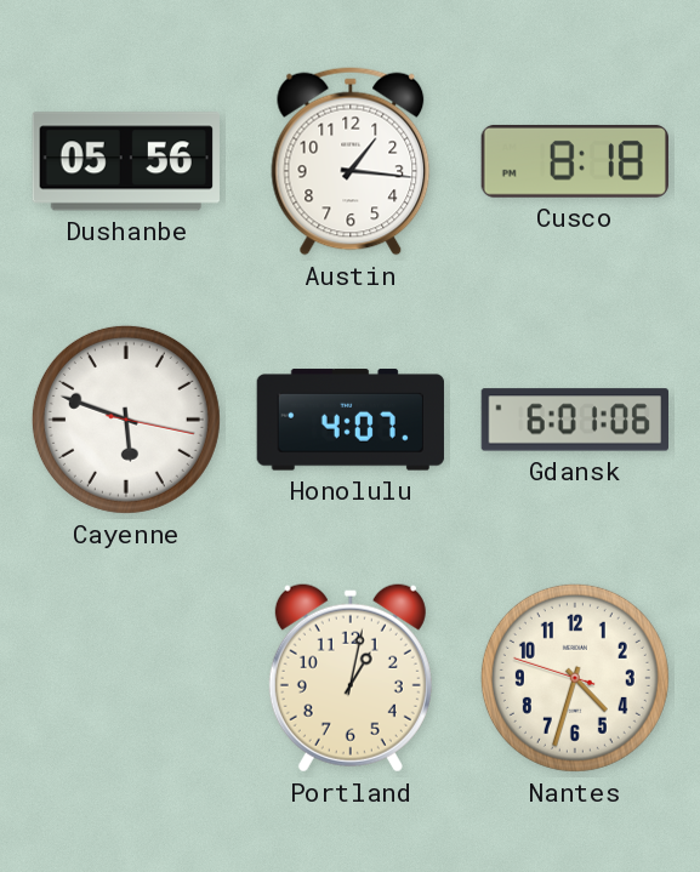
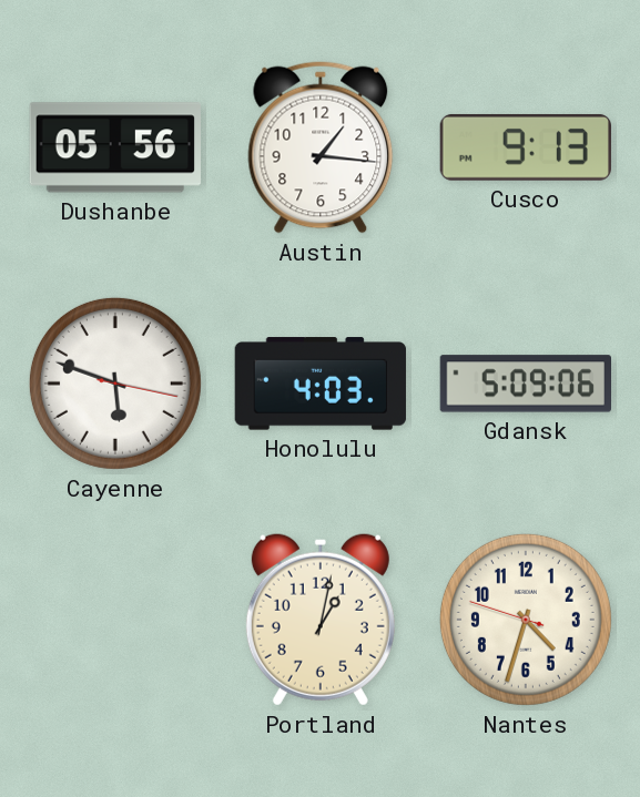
Cusco: 8:18 -> 9:13 (525, 147)
Honolulu: 4:07 -> 4:03 (319, 384)
Gdansk: 6:01 -> 5:09 (525, 384)
